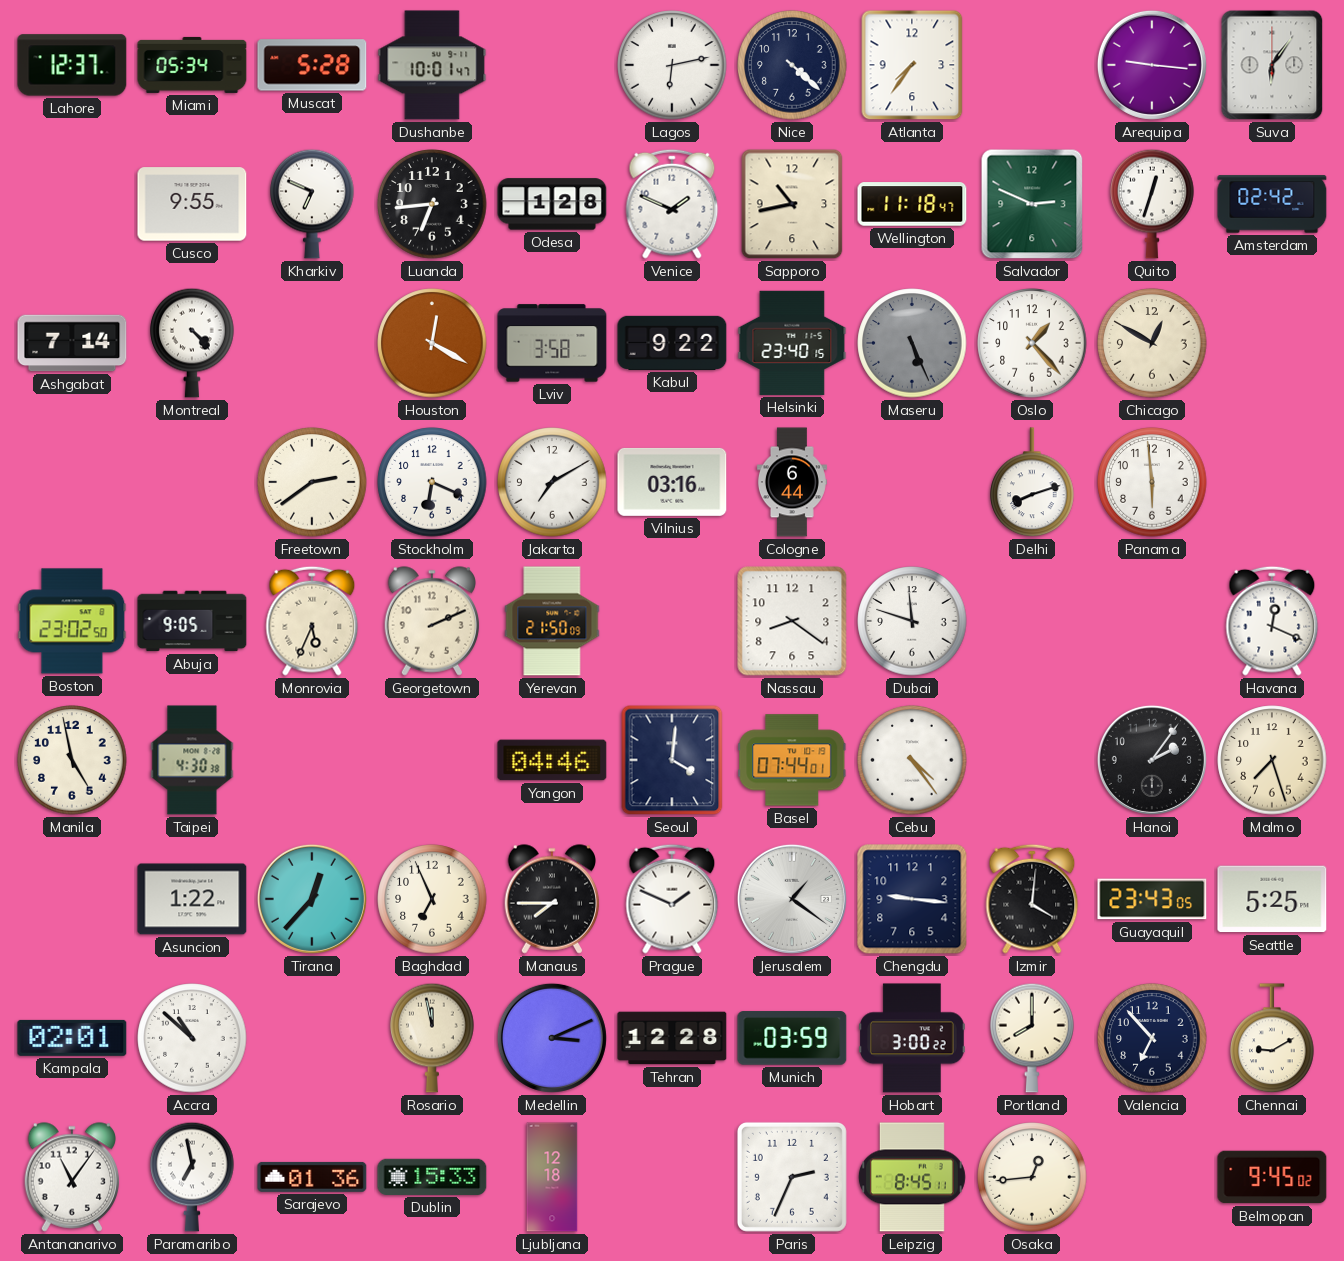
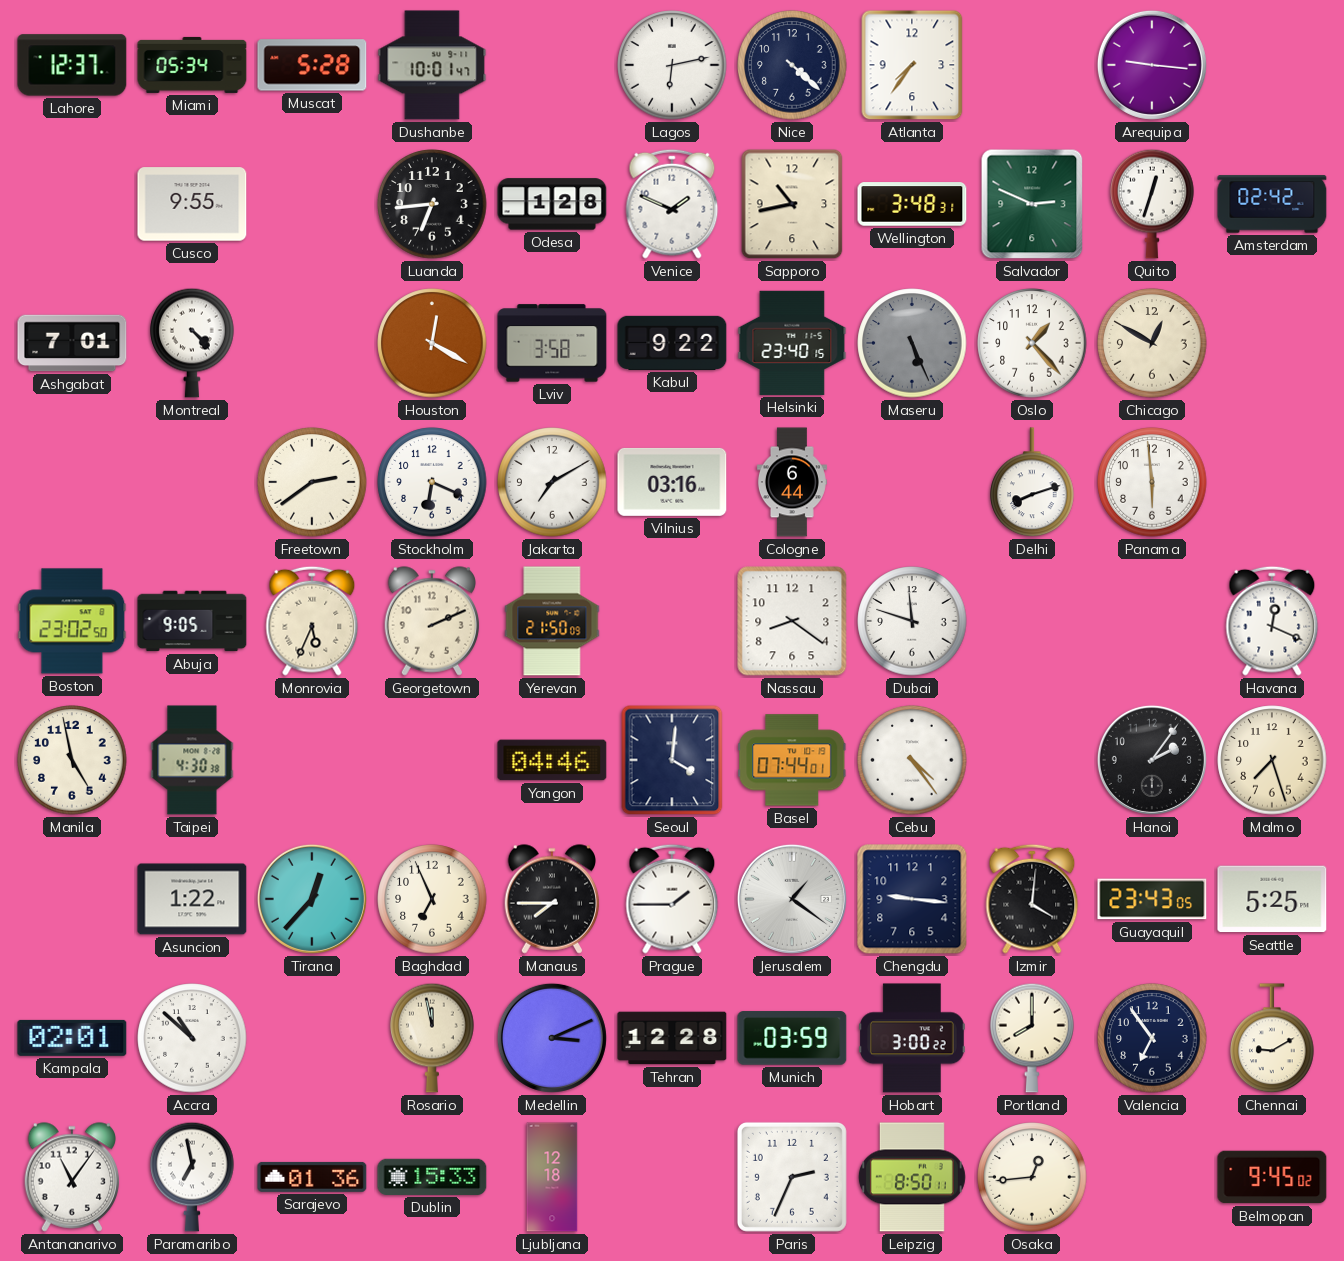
Suva: 6:06 -> none (1272, 65)
Kharkiv: 6:49 -> none (312, 204)
Wellington: 11:18 -> 3:48 (912, 204)
Ashgabat: 7:14 -> 7:01 (72, 343)
Prague: 1:49 -> 1:45 (672, 899)
Valencia: 6:53 -> 6:54 (1152, 1038)
Leipzig: 8:45 -> 8:50 (912, 1177)
